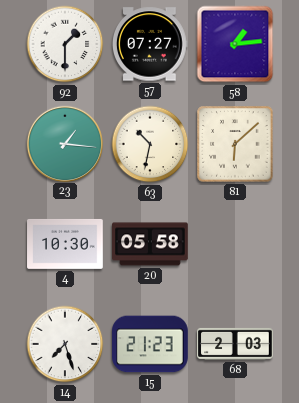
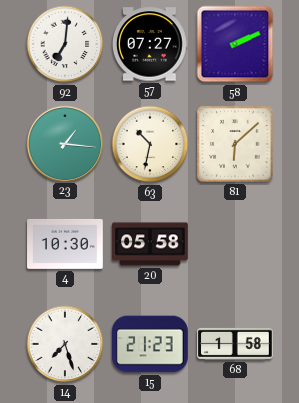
92: 1:30 -> 7:01 (65, 44)
58: 1:14 -> 2:11 (235, 44)
68: 2:03 -> 1:58 (235, 344)
